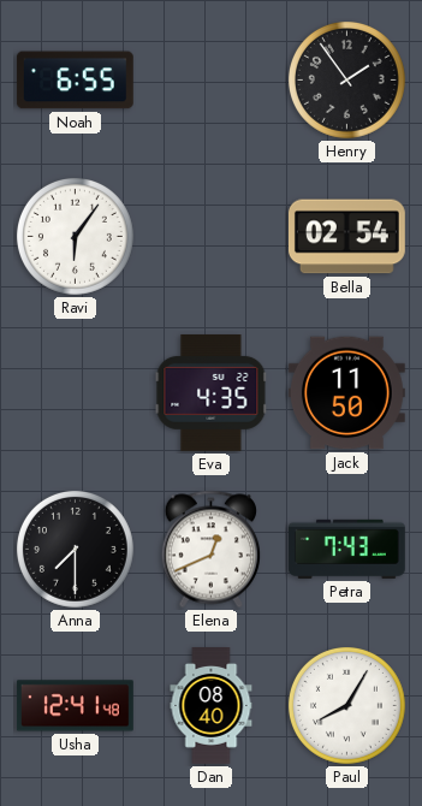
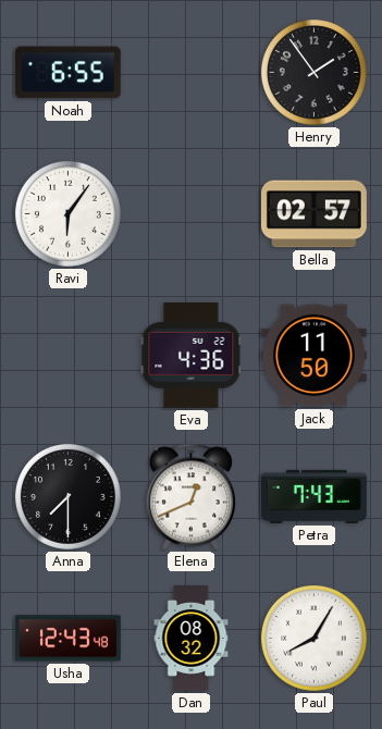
Bella: 02:54 -> 02:57 (313, 214)
Eva: 4:35 -> 4:36 (192, 355)
Usha: 12:41 -> 12:43 (67, 639)
Dan: 08:40 -> 08:32 (192, 639)
